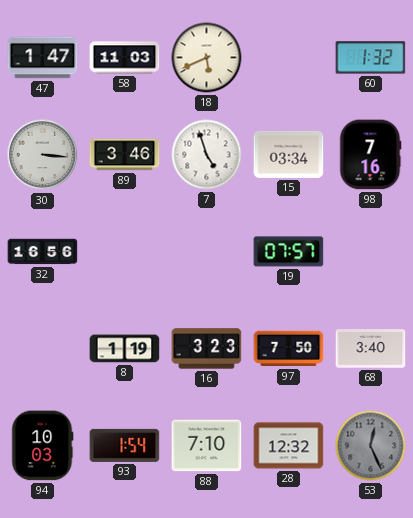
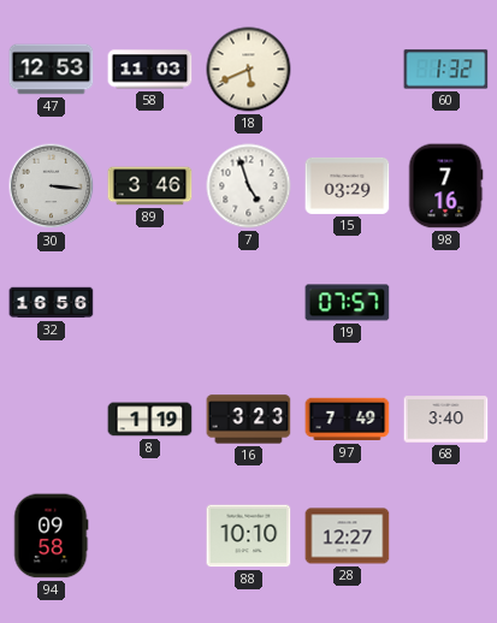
47: 1:47 -> 12:53 (52, 70)
15: 03:34 -> 03:29 (348, 185)
97: 7:50 -> 7:49 (348, 420)
94: 10:03 -> 09:58 (52, 536)
93: 1:54 -> none (125, 445)
88: 7:10 -> 10:10 (249, 536)
28: 12:32 -> 12:27 (348, 536)
53: 12:26 -> none (371, 446)
